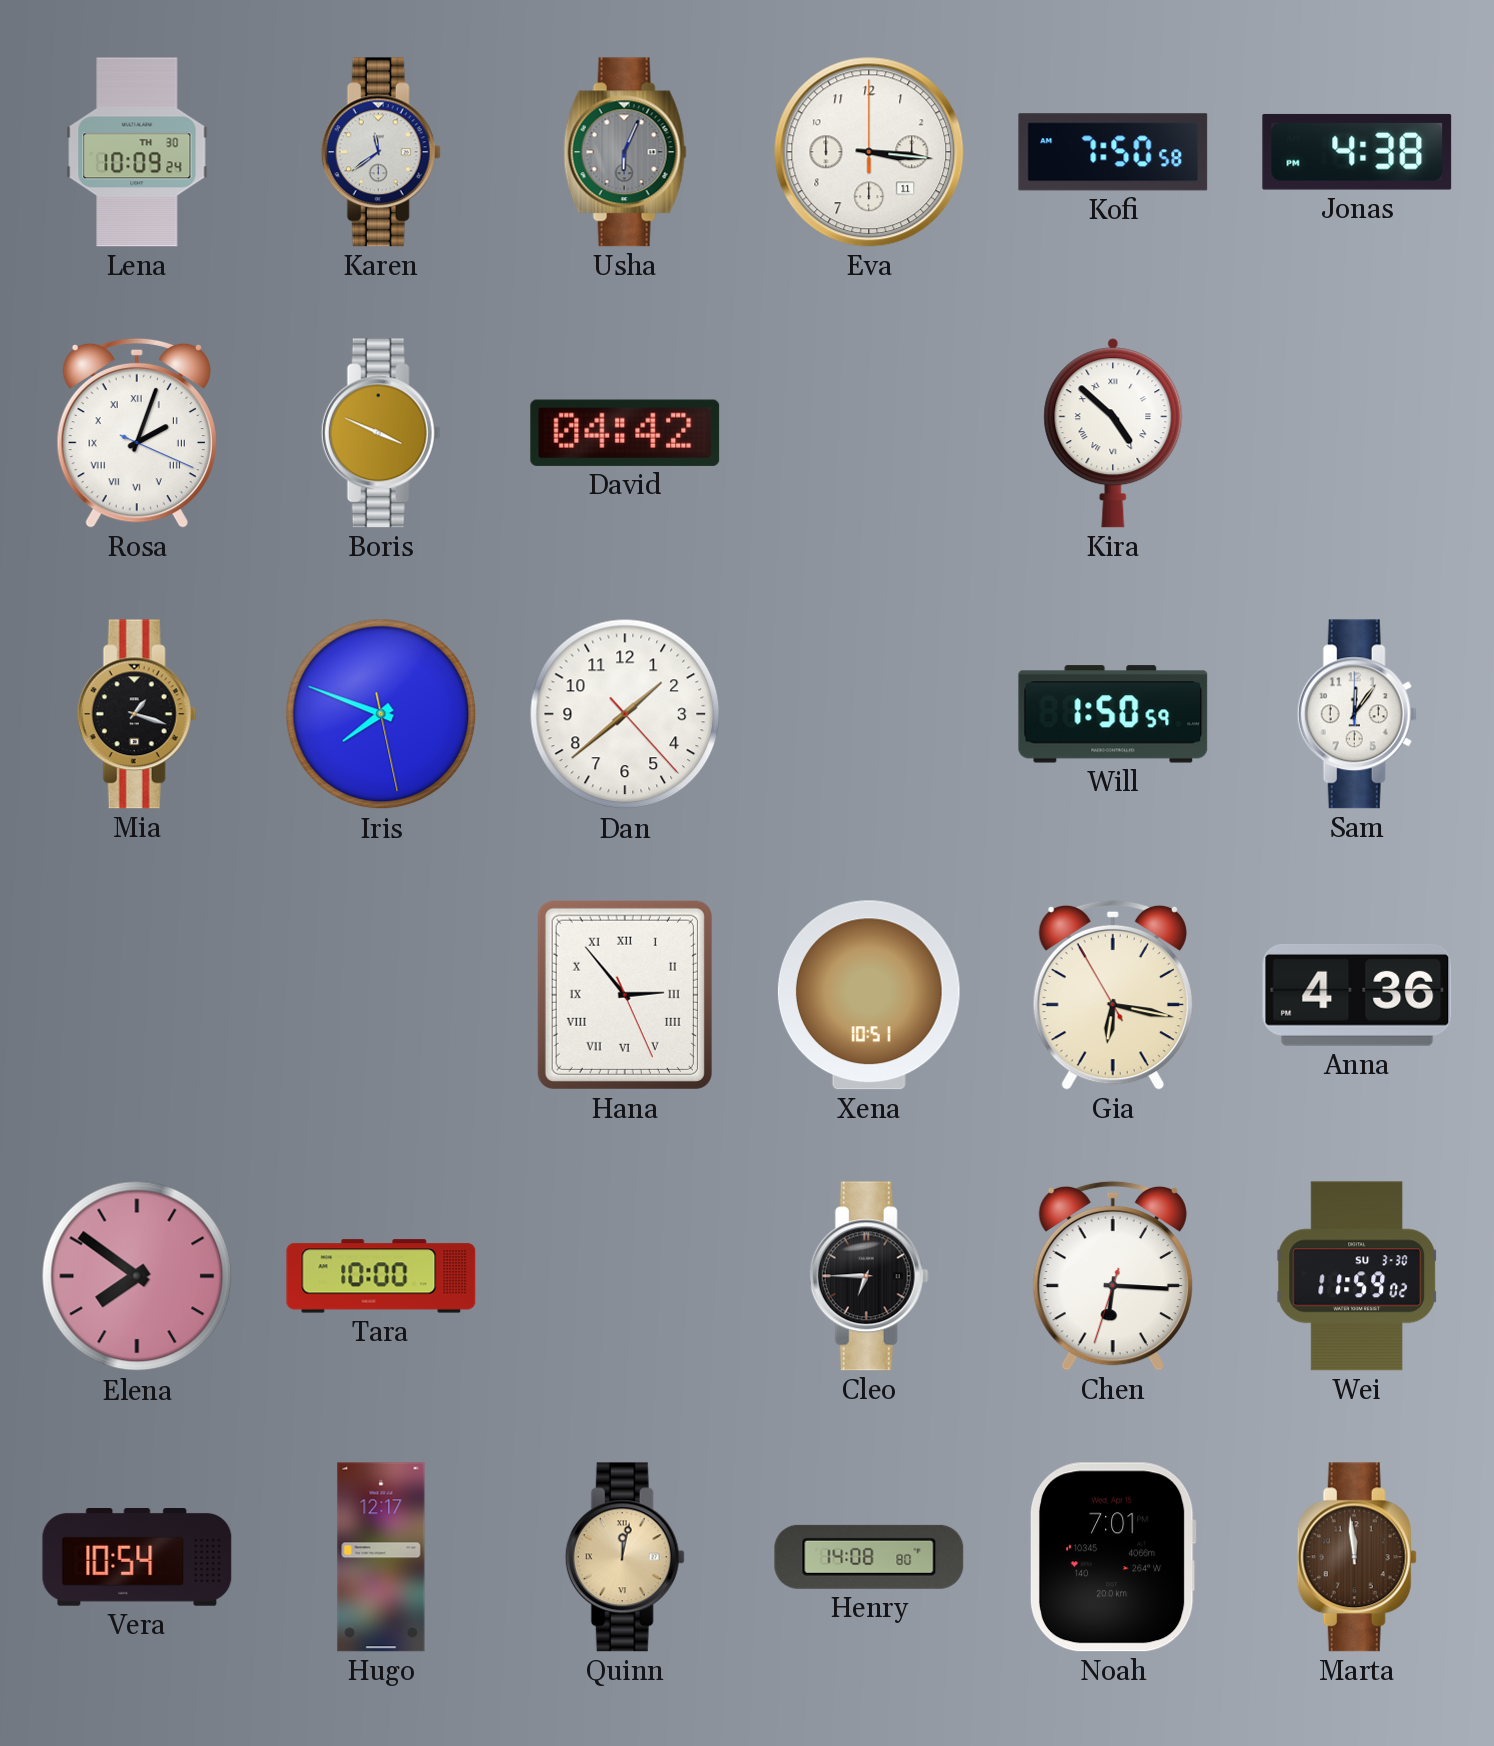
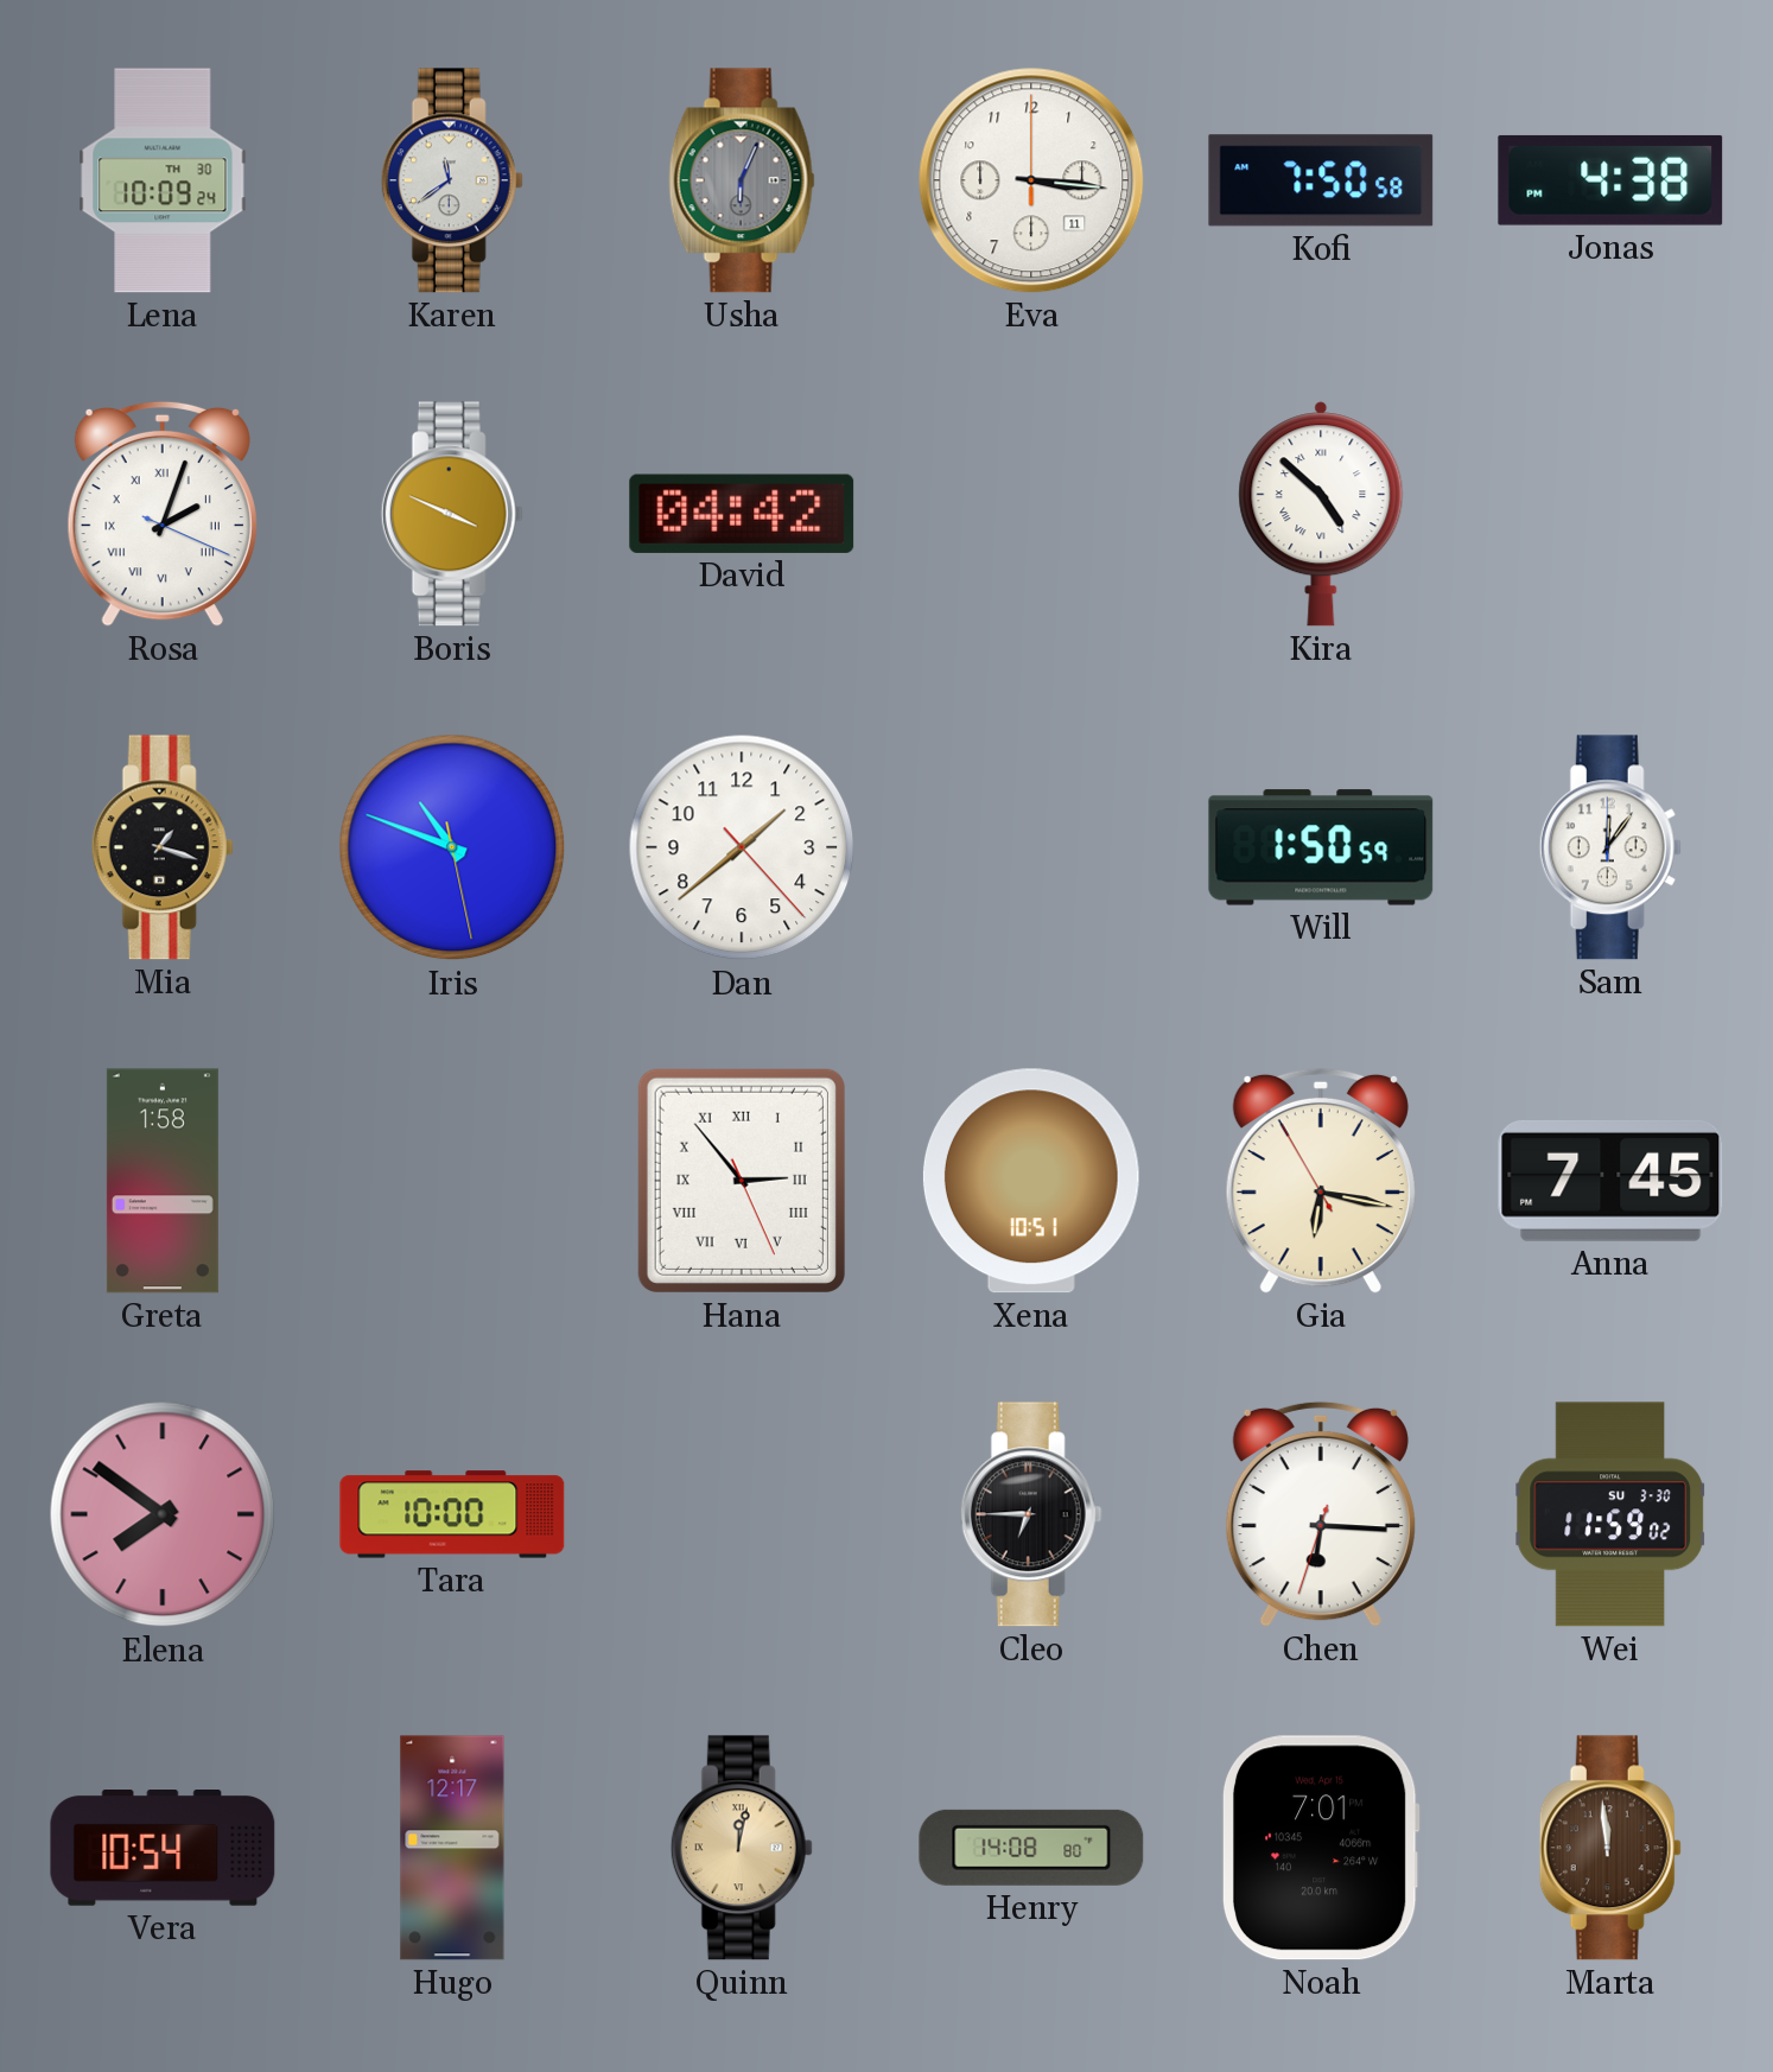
Iris: 7:48 -> 10:48 (452, 847)
Greta: none -> 1:58 (163, 1181)
Anna: 4:36 -> 7:45 (1610, 1181)
